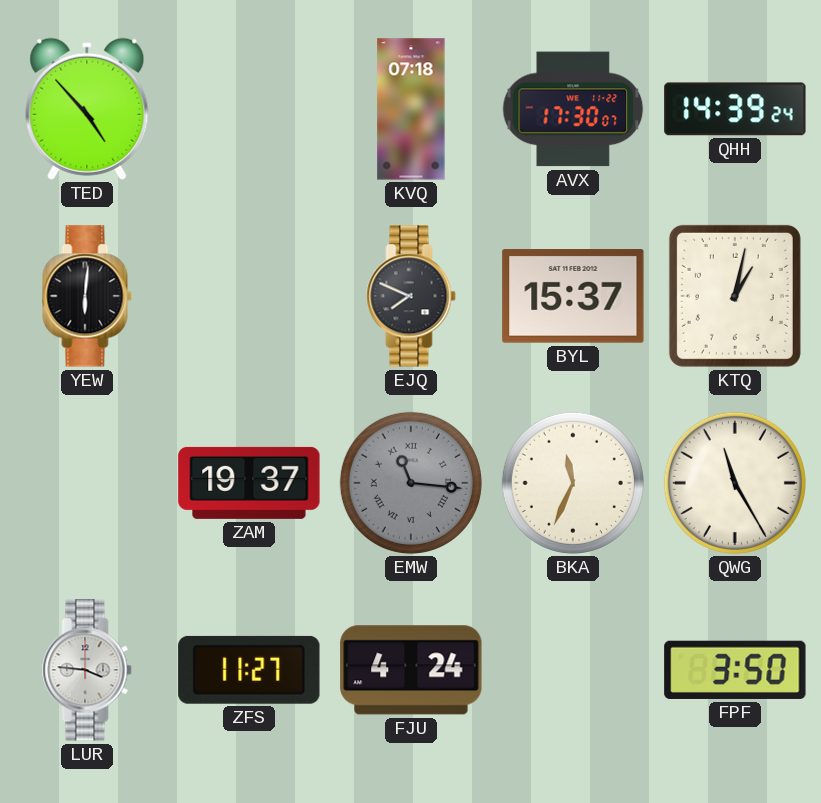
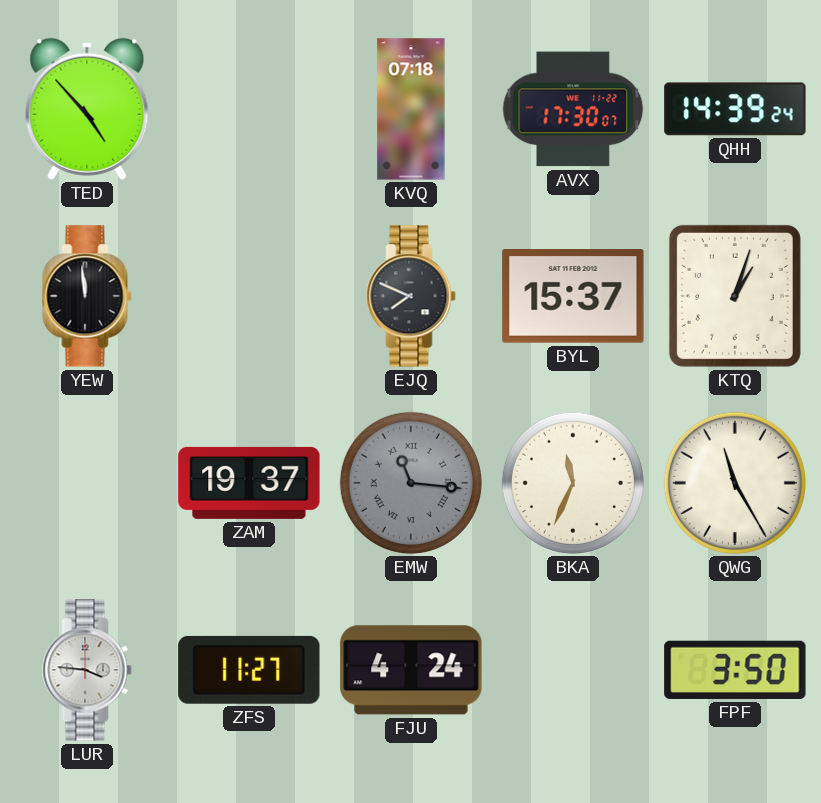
YEW: 6:01 -> 11:59 (87, 296)
KTQ: 1:02 -> 1:03 (735, 296)
